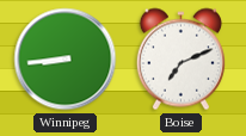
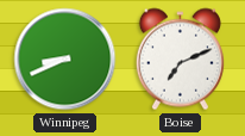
Winnipeg: 8:44 -> 8:41 (65, 60)
